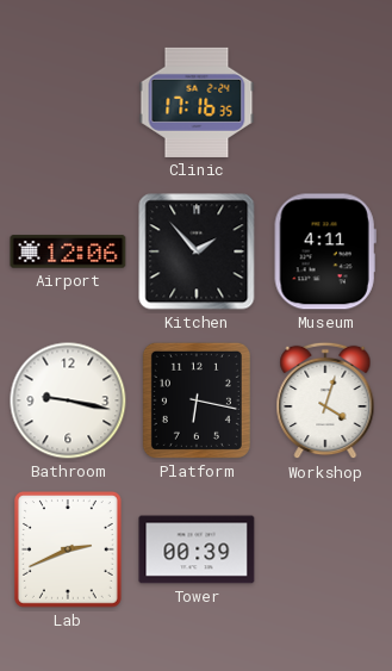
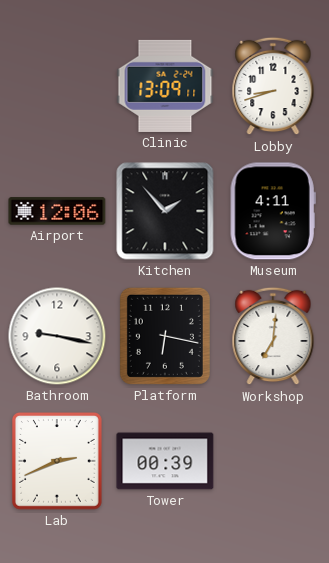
Clinic: 17:16 -> 13:09 (165, 86)
Lobby: none -> 8:42 (273, 86)
Workshop: 4:03 -> 7:01 (273, 336)
